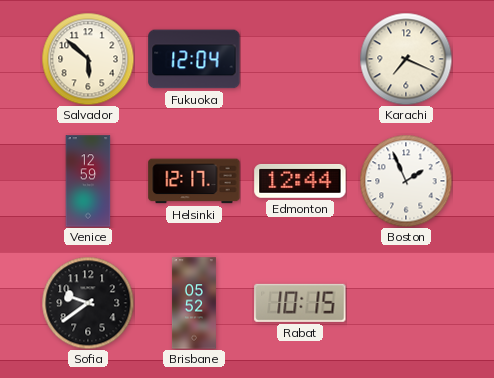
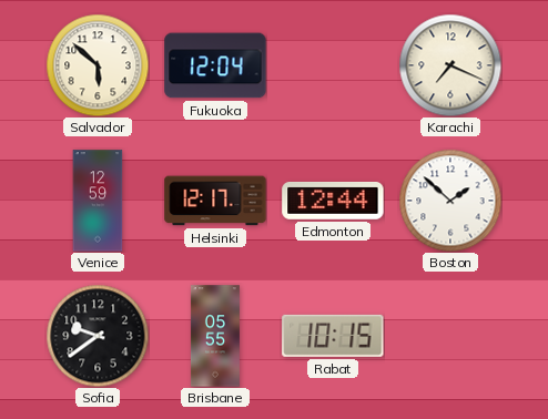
Boston: 1:56 -> 1:52 (450, 201)
Brisbane: 05:52 -> 05:55 (215, 336)
